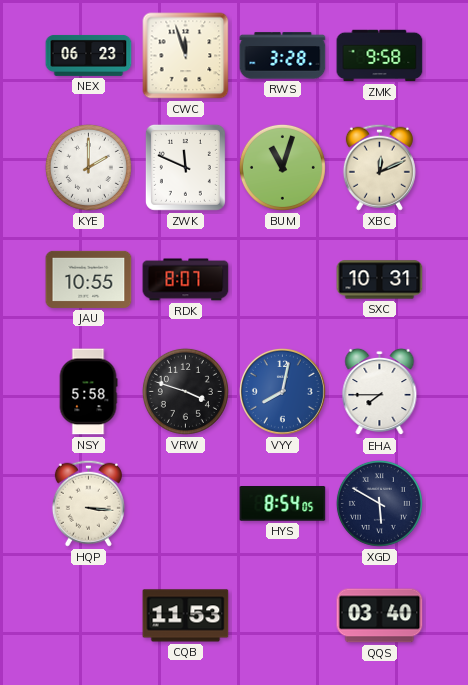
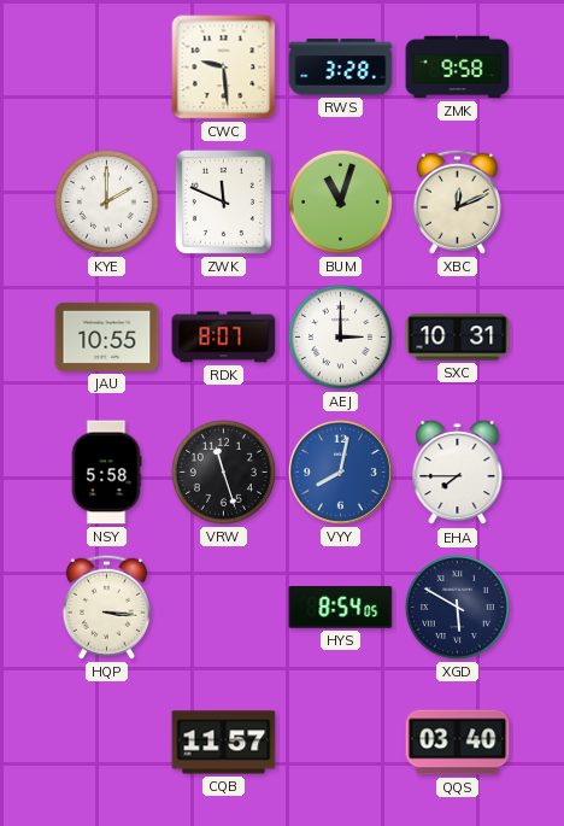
NEX: 06:23 -> none (89, 55)
CWC: 11:57 -> 9:29 (224, 68)
AEJ: none -> 3:00 (340, 336)
VRW: 3:48 -> 11:27 (223, 471)
CQB: 11:53 -> 11:57 (224, 743)
